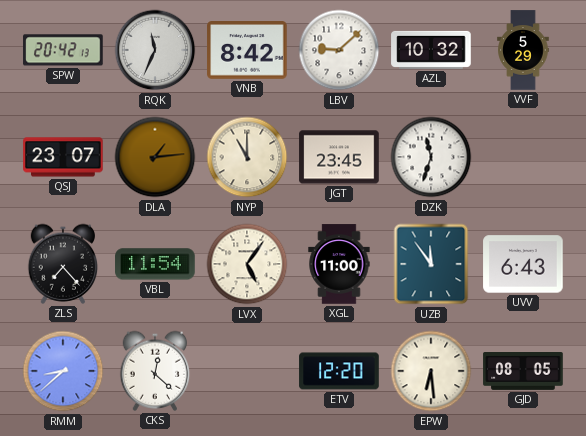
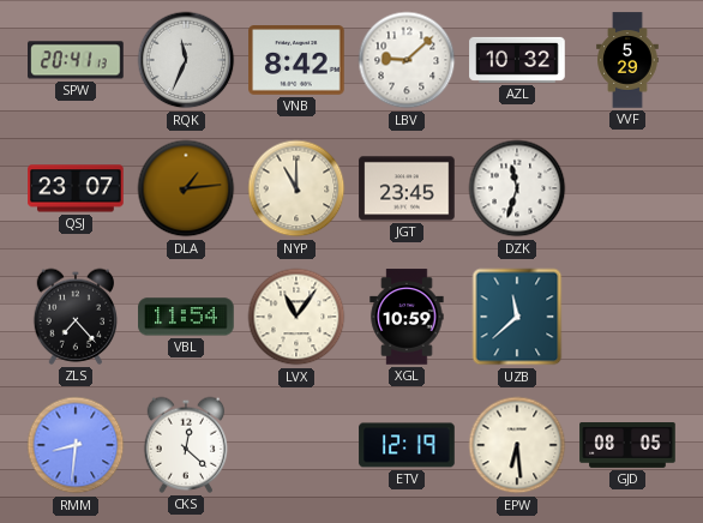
SPW: 20:42 -> 20:41 (76, 60)
LVX: 5:06 -> 11:06 (296, 317)
XGL: 11:00 -> 10:59 (407, 317)
UZB: 11:54 -> 11:38 (517, 317)
UVV: 6:43 -> none (523, 264)
RMM: 8:38 -> 8:31 (76, 445)
ETV: 12:20 -> 12:19 (407, 445)
